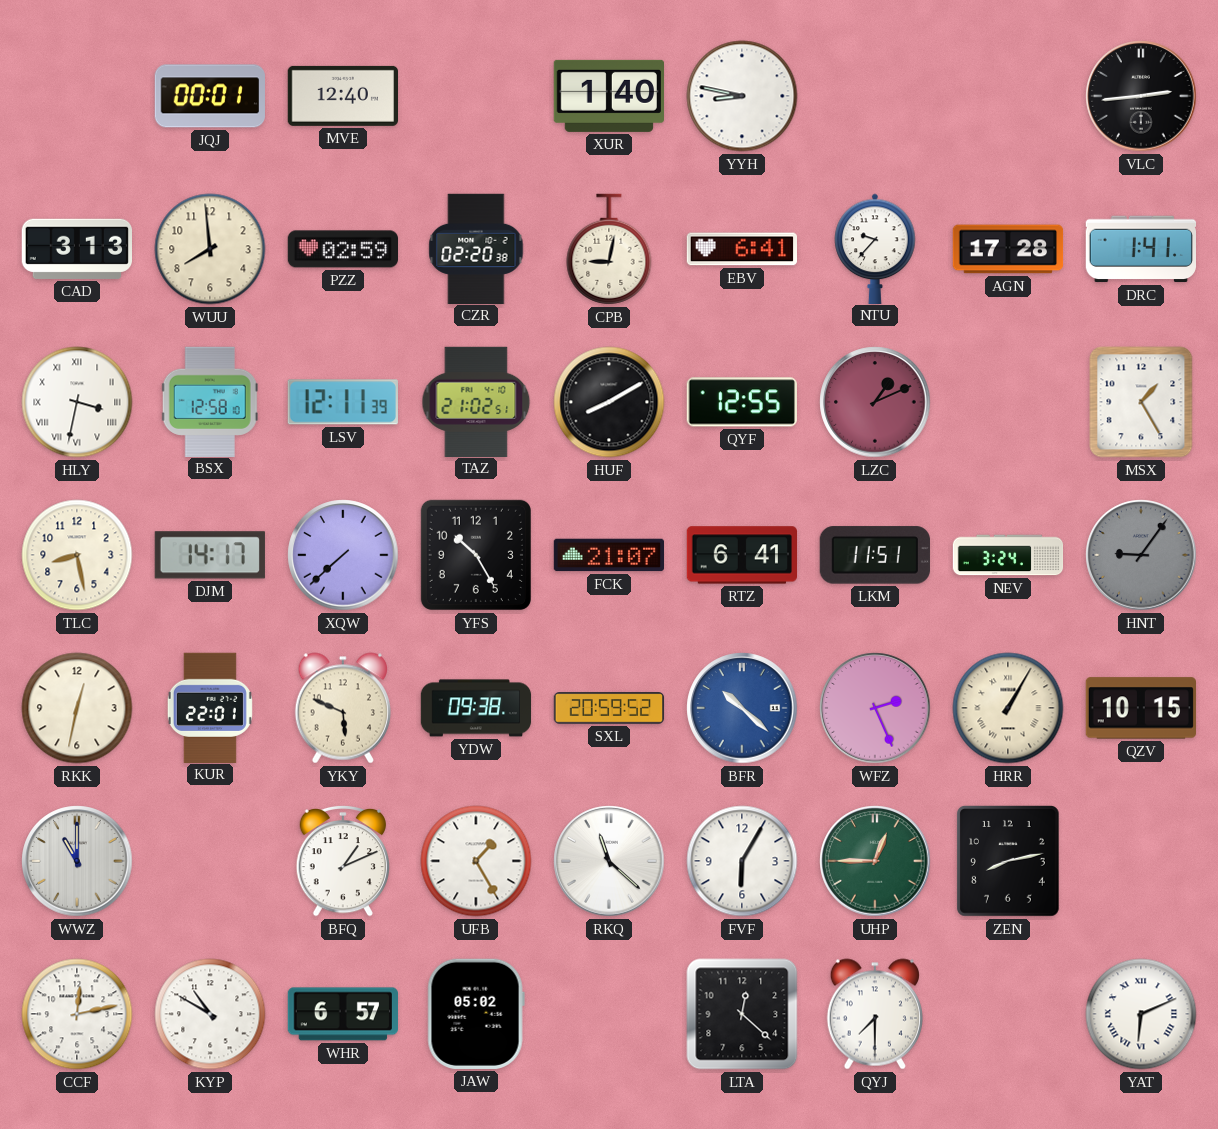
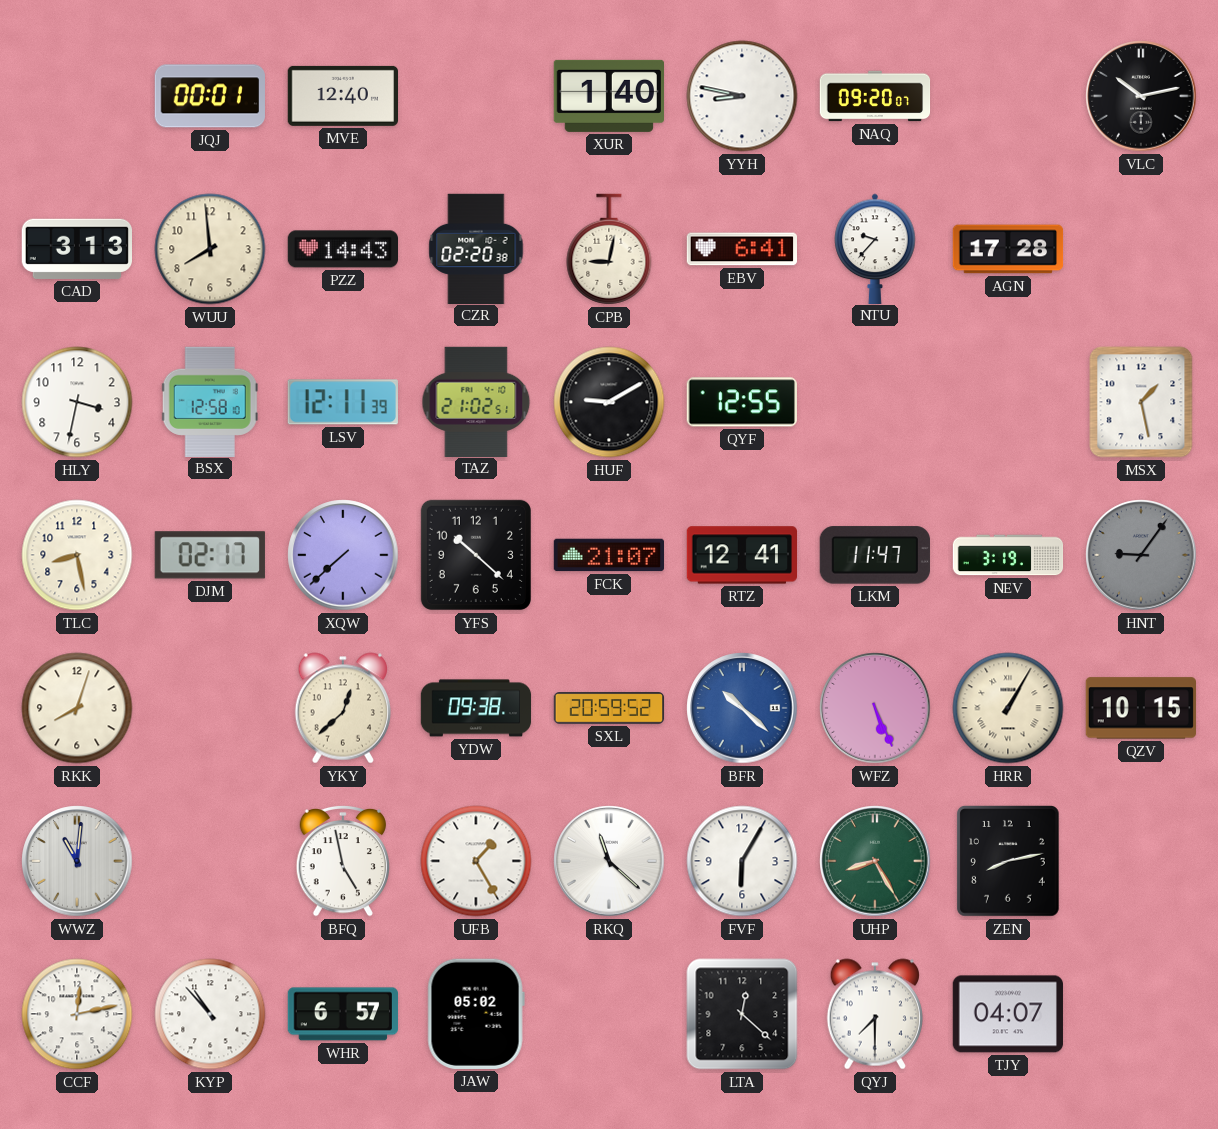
NAQ: none -> 09:20 (875, 96)
VLC: 2:44 -> 10:13 (1141, 96)
PZZ: 02:59 -> 14:43 (342, 249)
DRC: 1:41 -> none (1140, 249)
HLY numerals: Roman -> Arabic (77, 402)
HUF: 8:10 -> 9:10 (609, 402)
LZC: 1:11 -> none (875, 402)
MSX: 1:25 -> 1:28 (1141, 402)
DJM: 14:17 -> 02:17 (210, 555)
YFS: 10:25 -> 10:22 (476, 555)
RTZ: 6:41 -> 12:41 (741, 555)
LKM: 11:51 -> 11:47 (875, 555)
NEV: 3:24 -> 3:19 (1008, 555)
RKK: 12:32 -> 8:03 (77, 708)
KUR: 22:01 -> none (210, 707)
YKY: 5:49 -> 12:38 (343, 708)
WFZ: 2:26 -> 5:26 (875, 708)
WWZ: 11:00 -> 11:01 (77, 861)
BFQ: 1:11 -> 4:58 (342, 861)
UHP: 12:45 -> 8:25 (875, 861)
KYP: 10:50 -> 10:53 (210, 1014)
TJY: none -> 04:07 (1007, 1014)
YAT: 6:11 -> none (1141, 1014)
